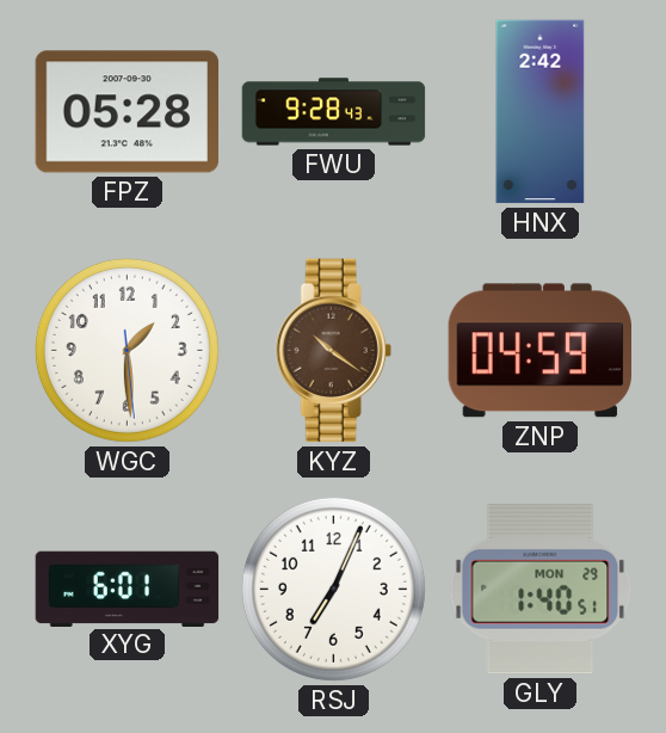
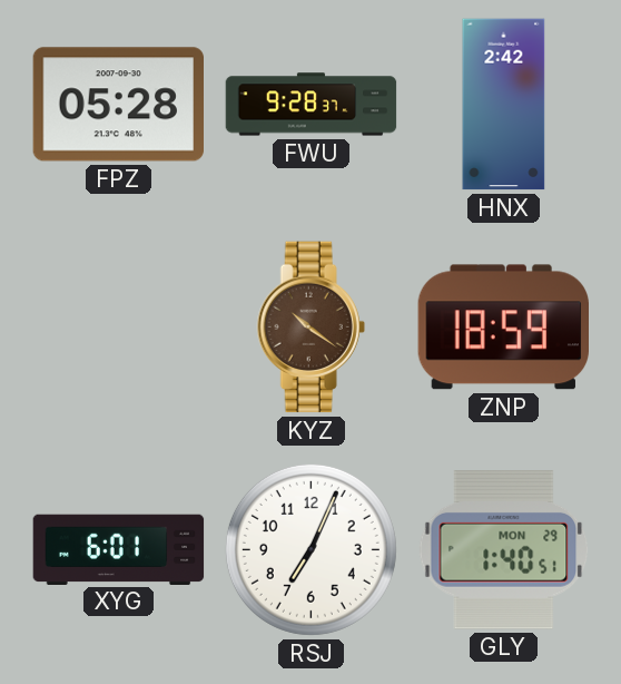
FWU: 9:28:43 -> 9:28:37 (312, 105)
WGC: 1:29 -> none (127, 350)
ZNP: 04:59 -> 18:59 (503, 328)
